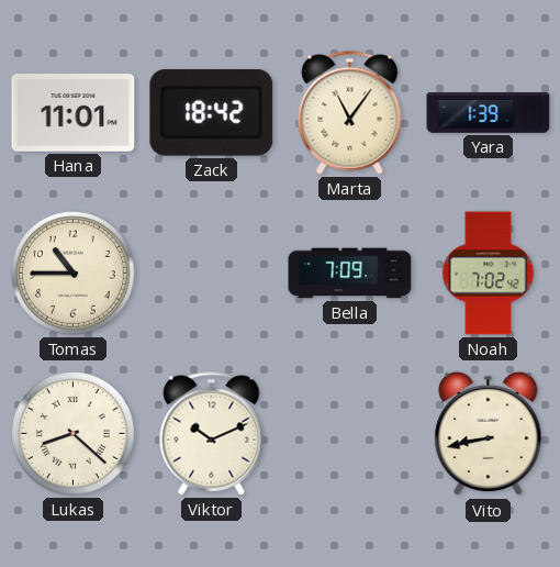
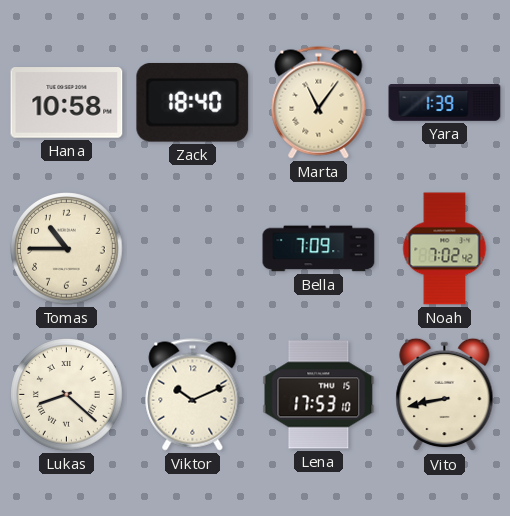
Hana: 11:01 -> 10:58 (67, 103)
Zack: 18:42 -> 18:40 (193, 102)
Lena: none -> 17:53 (319, 395)
